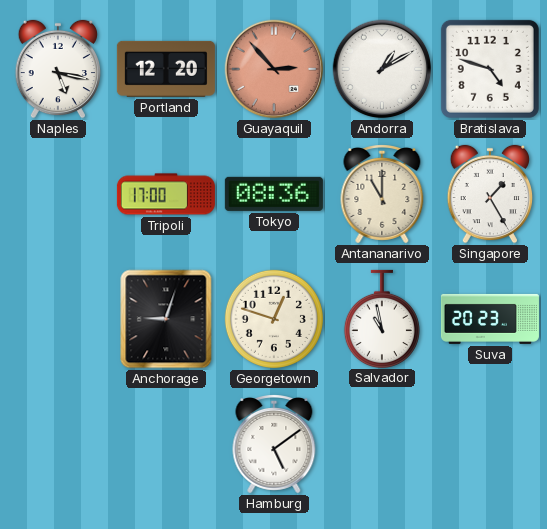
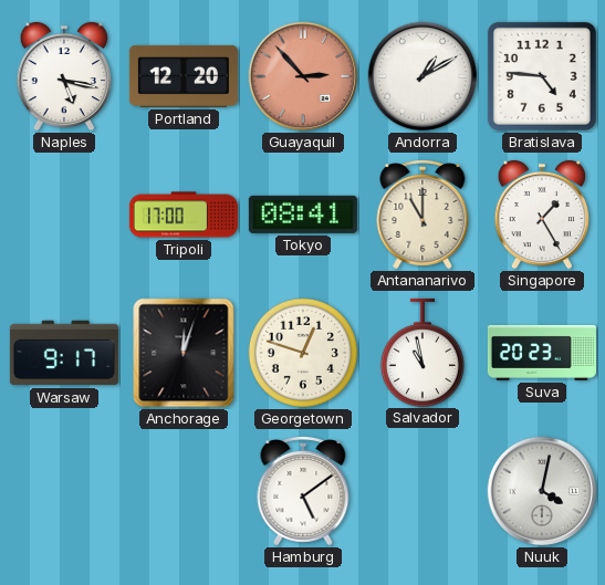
Bratislava: 4:48 -> 4:46 (542, 76)
Tokyo: 08:36 -> 08:41 (303, 215)
Warsaw: none -> 9:17 (64, 353)
Anchorage: 9:03 -> 12:03 (184, 353)
Nuuk: none -> 4:02 (542, 491)
